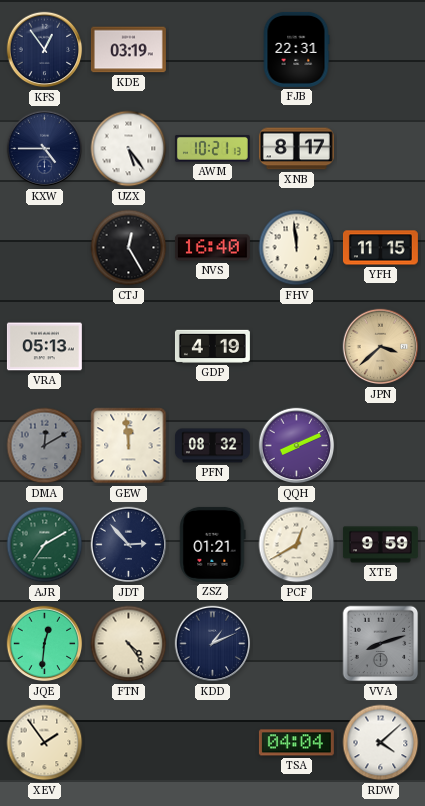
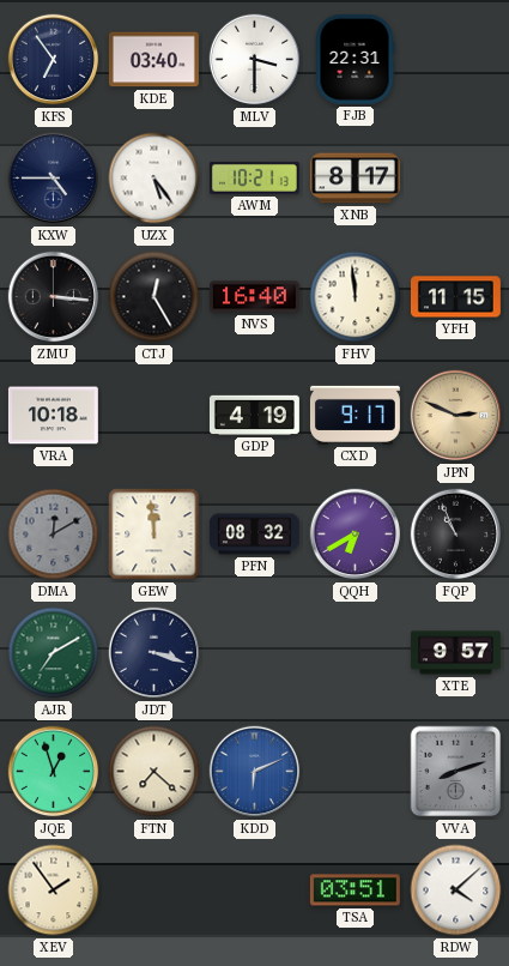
KFS: 12:54 -> 6:54 (54, 60)
KDE: 03:19 -> 03:40 (153, 60)
MLV: none -> 3:30 (255, 60)
ZMU: none -> 3:16 (54, 297)
VRA: 05:13 -> 10:18 (53, 416)
CXD: none -> 9:17 (355, 415)
JPN: 3:38 -> 2:49 (456, 416)
QQH: 8:11 -> 6:40 (356, 535)
FQP: none -> 10:56 (456, 535)
JDT: 2:53 -> 3:18 (154, 653)
ZSZ: 01:21 -> none (213, 544)
PCF: 12:40 -> none (297, 545)
XTE: 9:59 -> 9:57 (455, 653)
JQE: 12:31 -> 12:57 (54, 772)
FTN: 4:24 -> 7:22 (154, 772)
KDD: 1:11 -> 6:11 (255, 772)
KDD dial: navy -> blue (255, 772)
TSA: 04:04 -> 03:51 (355, 890)
